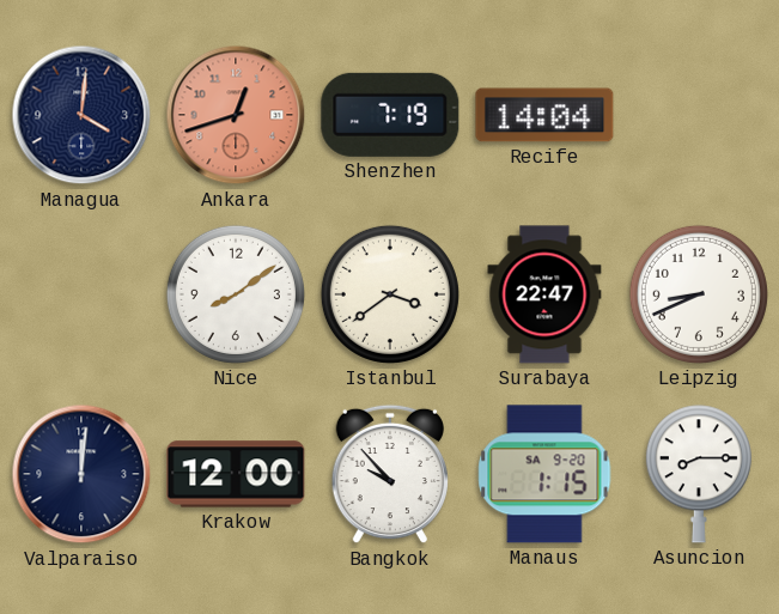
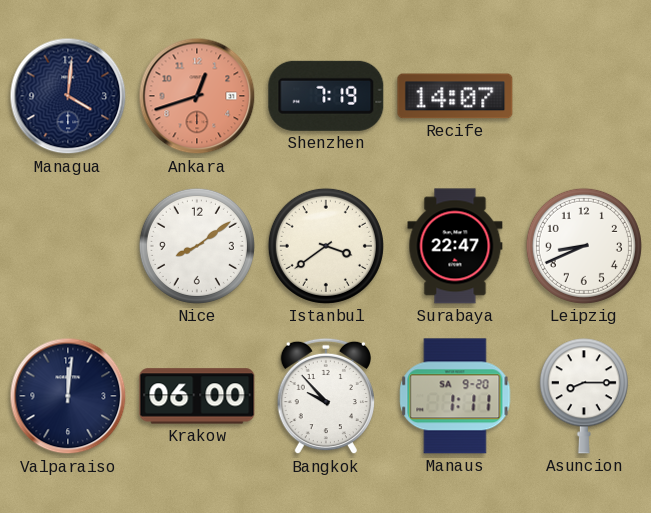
Recife: 14:04 -> 14:07 (455, 96)
Krakow: 12:00 -> 06:00 (197, 396)
Manaus: 1:15 -> 1:11 (455, 396)
